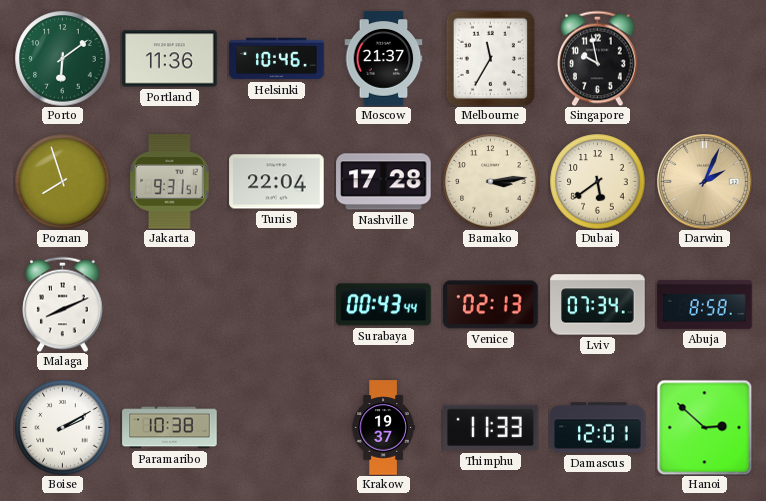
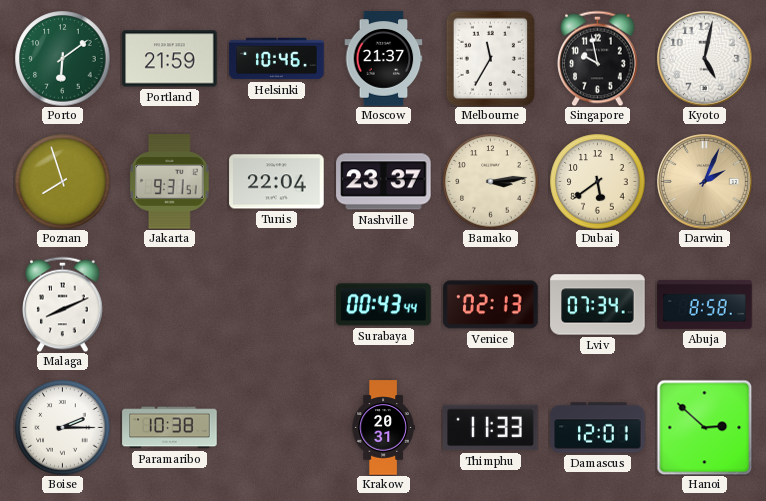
Portland: 11:36 -> 21:59 (170, 59)
Kyoto: none -> 5:02 (705, 59)
Nashville: 17:28 -> 23:37 (384, 182)
Boise: 2:10 -> 2:15 (62, 427)
Krakow: 19:37 -> 20:31 (383, 428)
